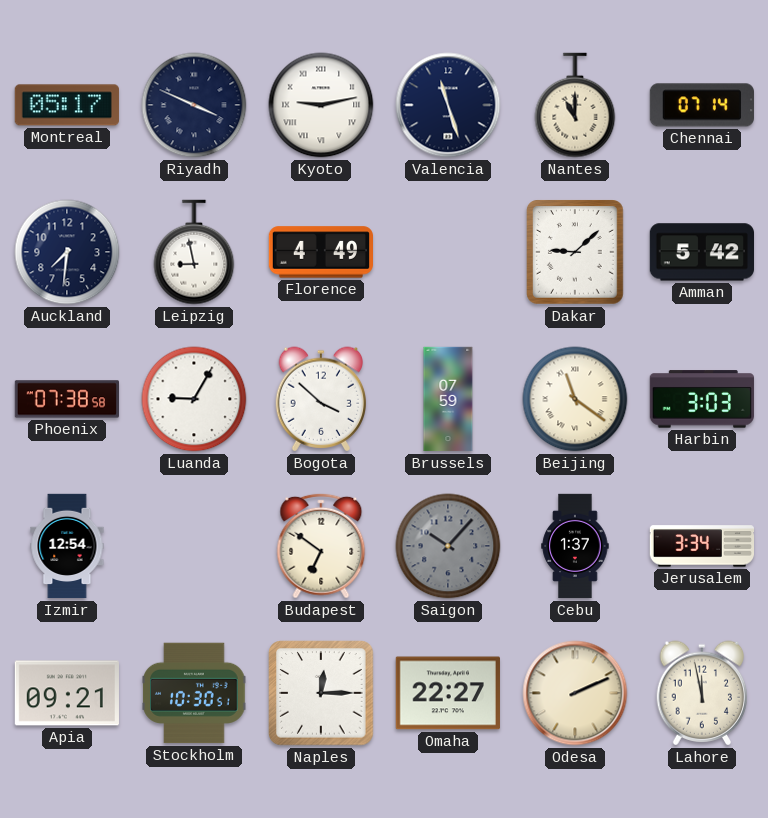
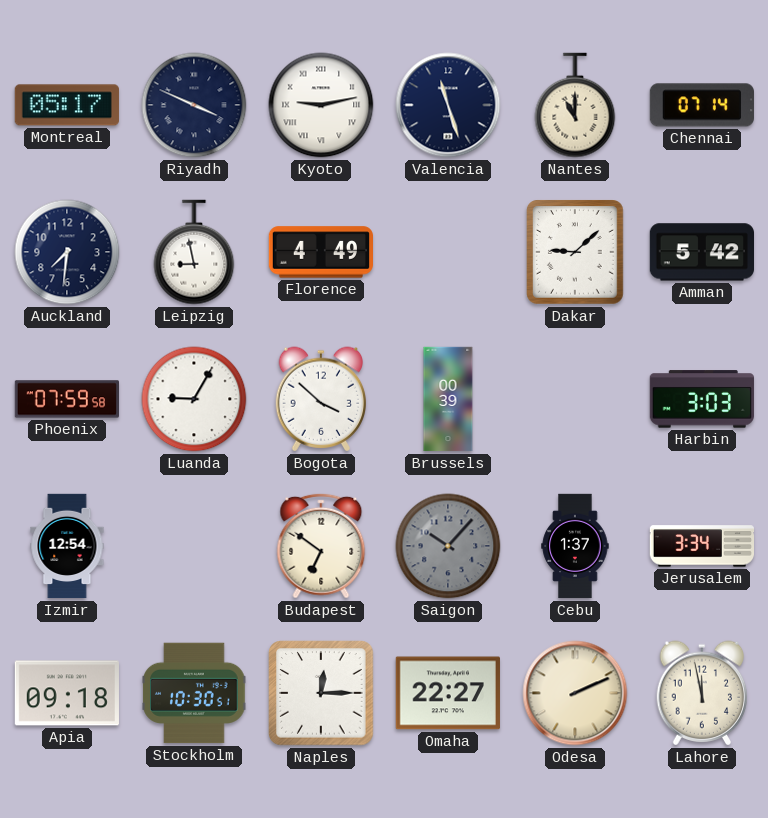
Phoenix: 07:38 -> 07:59 (66, 399)
Brussels: 07:59 -> 00:39 (448, 399)
Beijing: 11:21 -> none (575, 399)
Apia: 09:21 -> 09:18 (67, 693)
